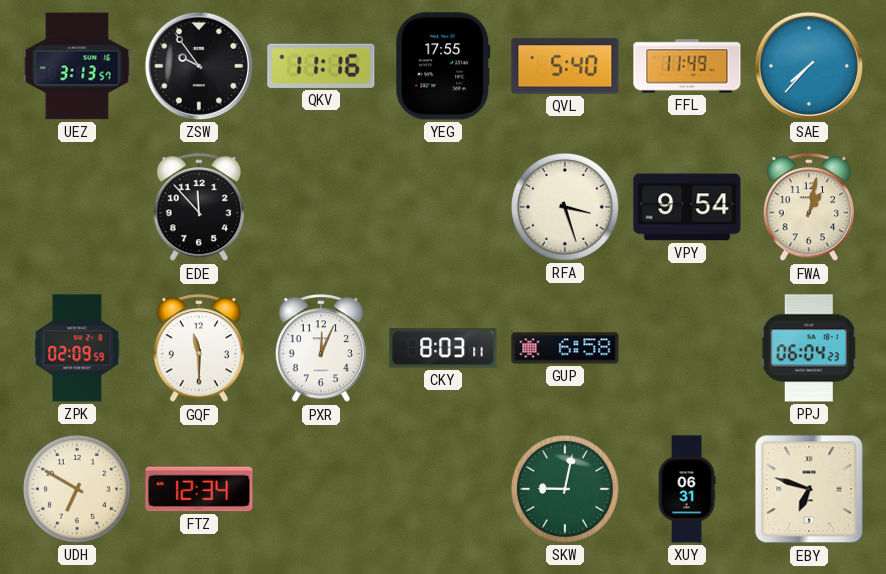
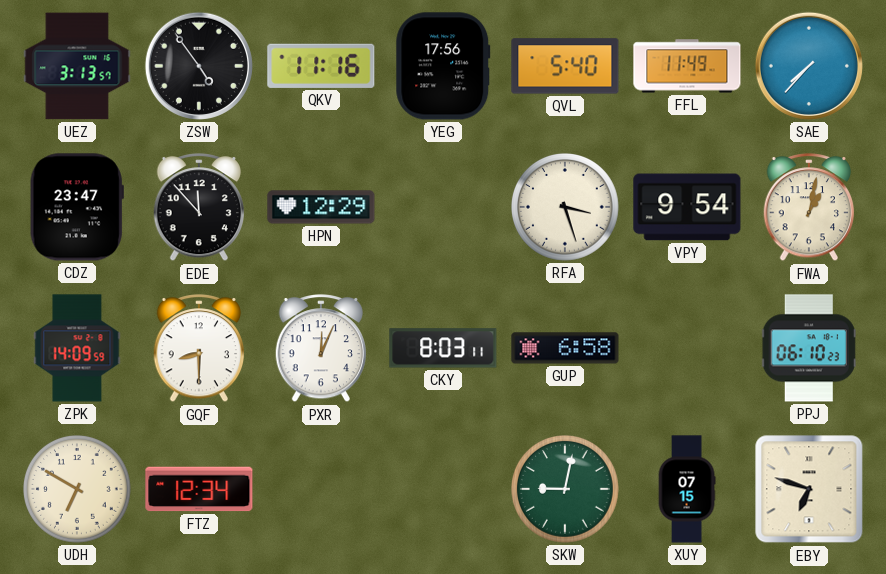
ZSW: 9:54 -> 4:54 (199, 66)
YEG: 17:55 -> 17:56 (443, 66)
CDZ: none -> 23:47 (77, 207)
HPN: none -> 12:29 (321, 207)
ZPK: 02:09 -> 14:09 (77, 348)
GQF: 11:30 -> 8:30 (199, 349)
PPJ: 06:04 -> 06:10 (809, 348)
XUY: 06:31 -> 07:15 (687, 489)
